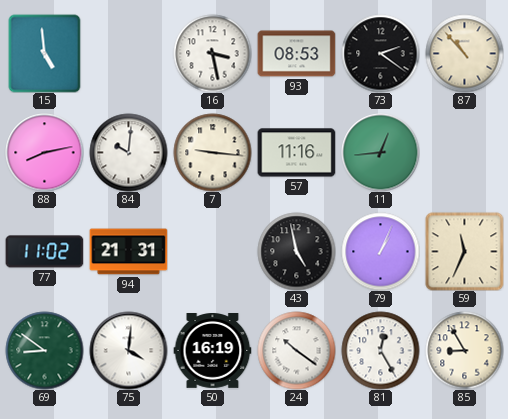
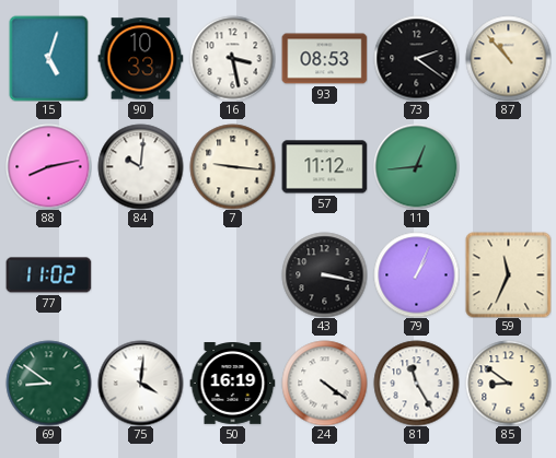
15: 4:59 -> 5:03 (49, 58)
90: none -> 10:33 (140, 59)
57: 11:16 -> 11:12 (324, 167)
94: 21:31 -> none (128, 252)
43: 4:58 -> 3:17 (324, 274)
24: 10:21 -> 4:21 (324, 383)
81: 12:25 -> 11:25 (416, 383)
85: 8:55 -> 8:51 (508, 383)
